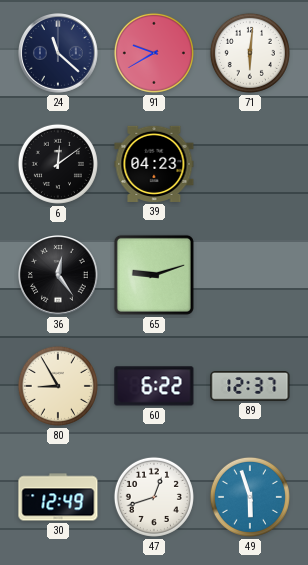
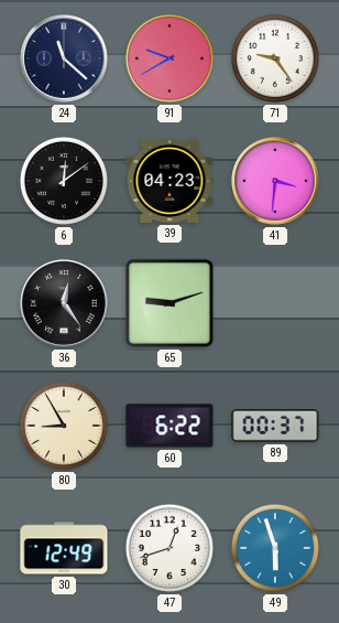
71: 6:01 -> 9:24 (275, 58)
41: none -> 3:31 (276, 182)
89: 12:37 -> 00:37 (275, 427)
